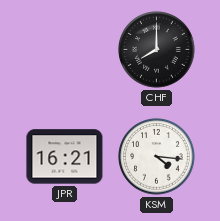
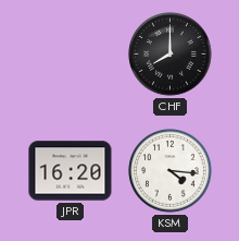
JPR: 16:21 -> 16:20 (71, 171)
